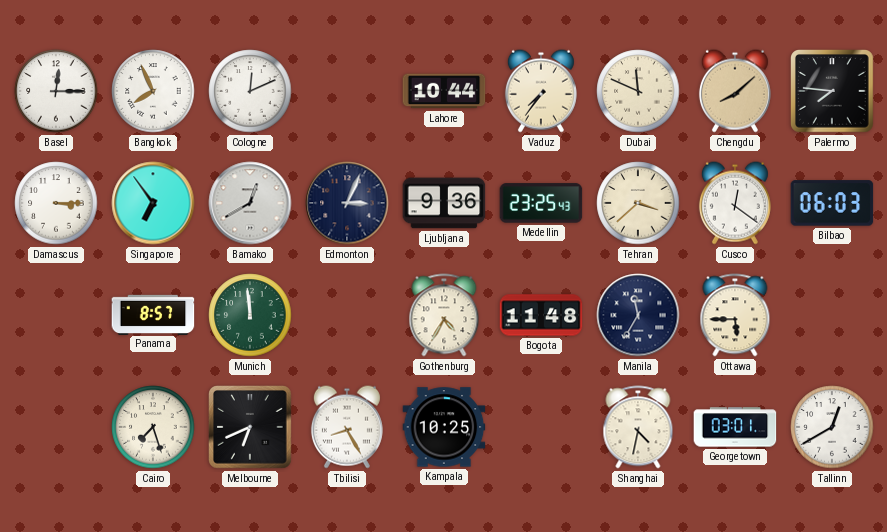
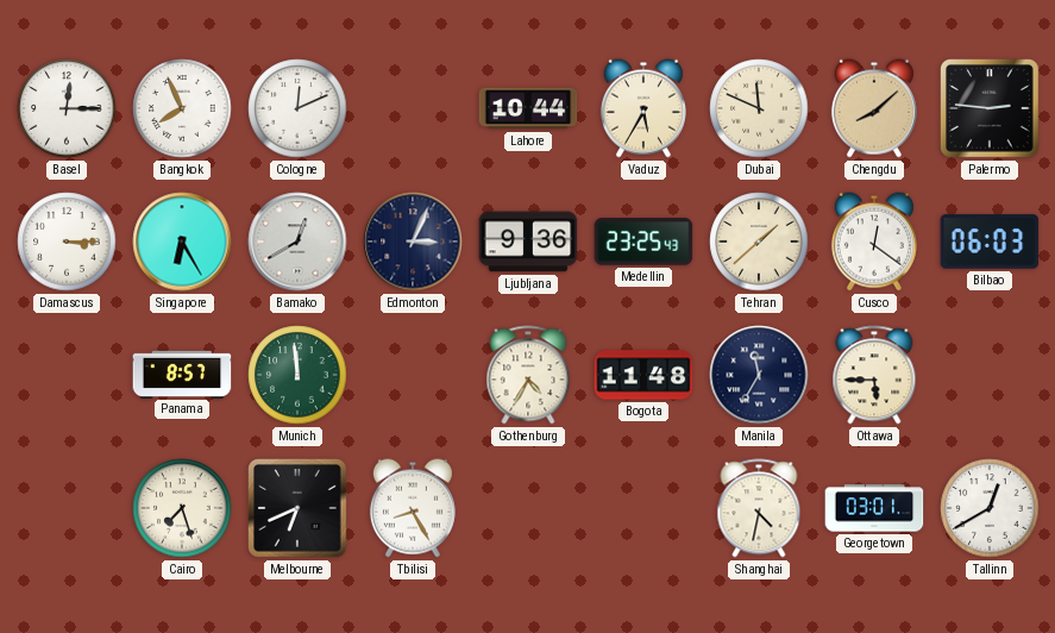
Vaduz: 7:36 -> 5:35 (643, 108)
Palermo: 7:46 -> 2:46 (991, 109)
Singapore: 6:54 -> 6:25 (182, 242)
Tehran: 3:38 -> 1:38 (759, 242)
Kampala: 10:25 -> none (444, 427)
